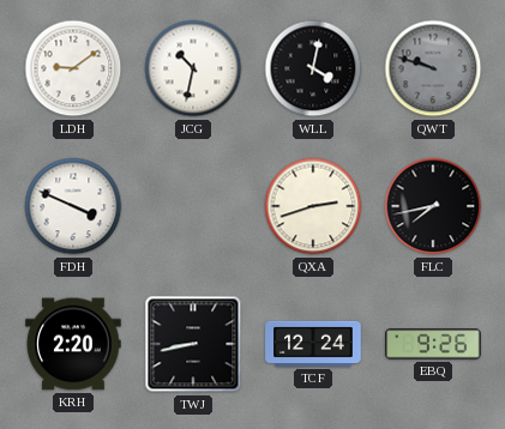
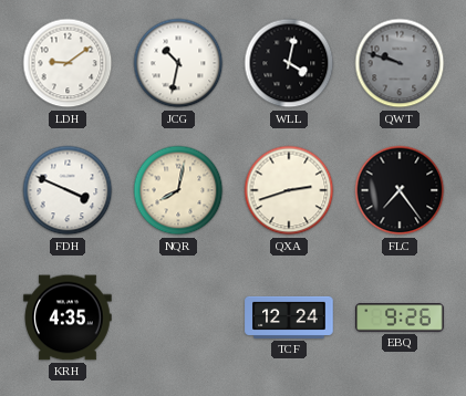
NQR: none -> 8:02 (178, 190)
FLC: 7:43 -> 7:24 (400, 190)
KRH: 2:20 -> 4:35 (68, 317)
TWJ: 8:43 -> none (193, 344)
